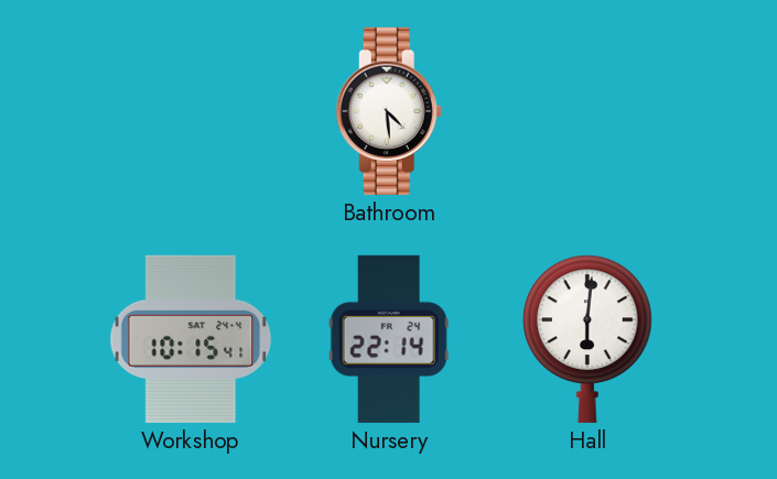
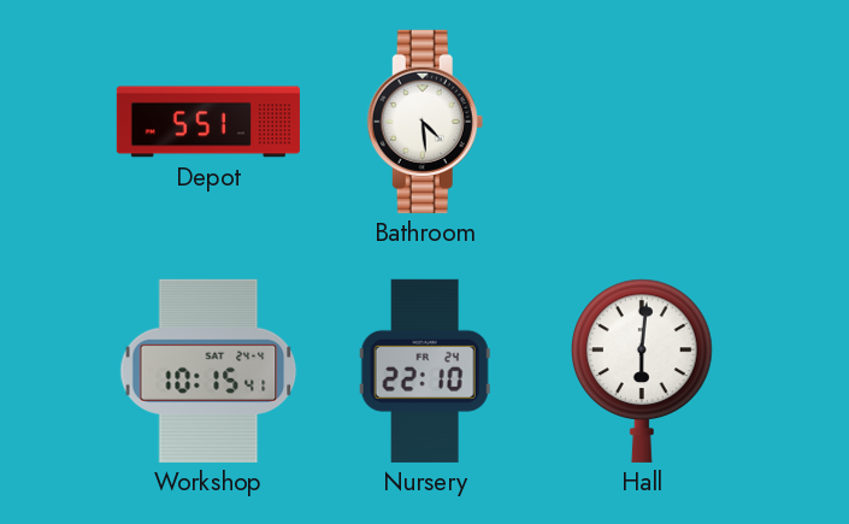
Depot: none -> 5:51 (208, 122)
Nursery: 22:14 -> 22:10 (425, 371)
